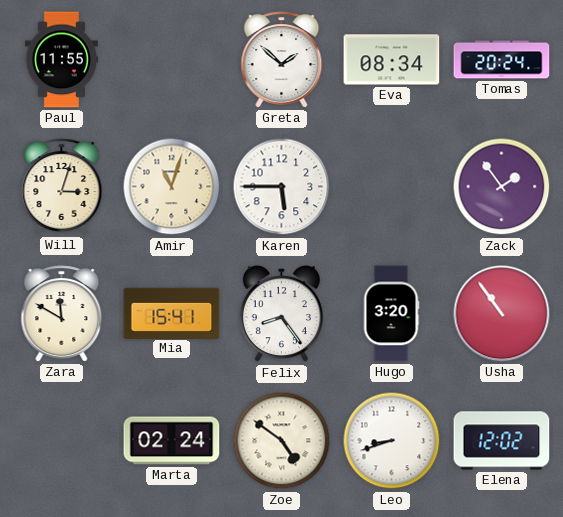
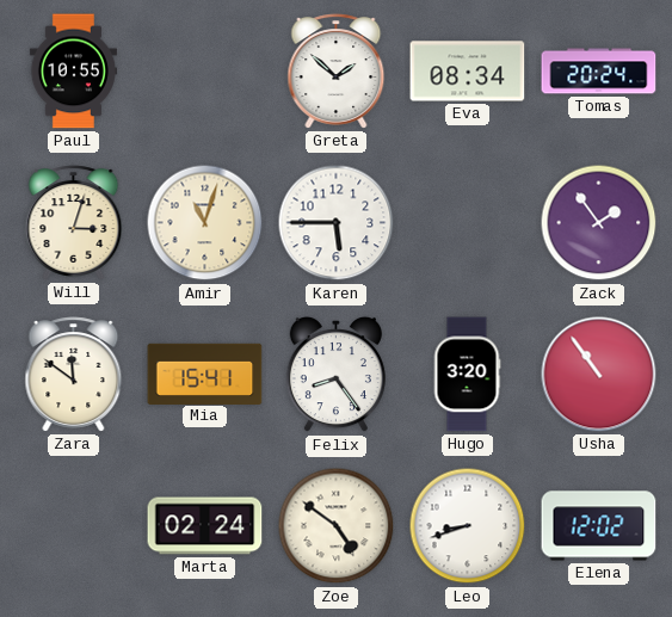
Paul: 11:55 -> 10:55 (73, 72)
Zara: 11:50 -> 11:51 (74, 375)
